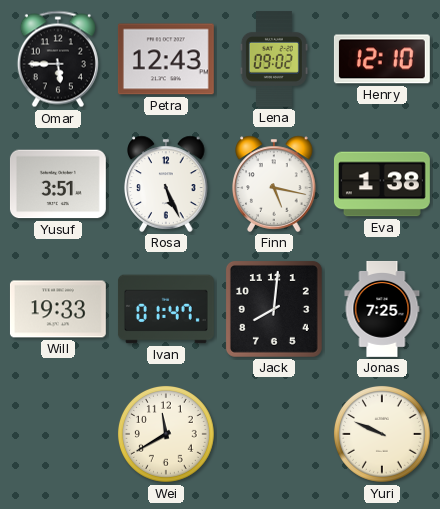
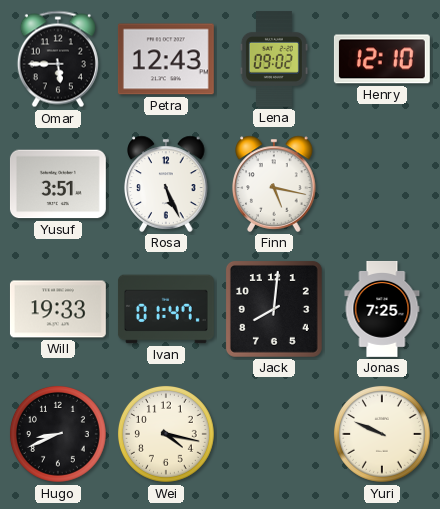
Eva: 1:38 -> none (382, 184)
Hugo: none -> 8:41 (58, 434)
Wei: 11:40 -> 4:17 (166, 434)
